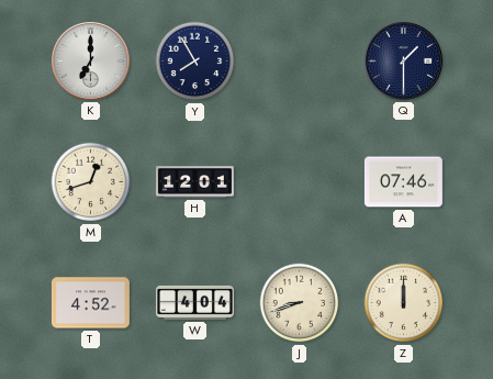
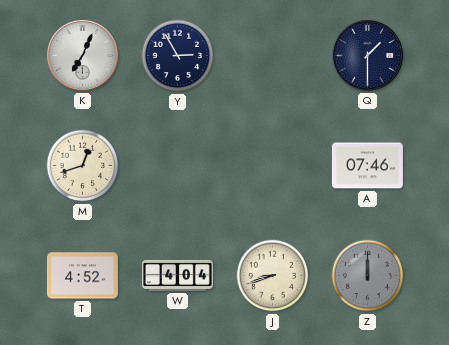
K: 7:00 -> 7:04 (82, 55)
Y: 7:55 -> 2:55 (178, 56)
H: 12:01 -> none (194, 182)
Z dial: cream -> grey (368, 276)
